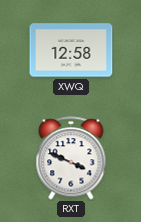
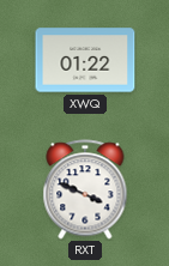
XWQ: 12:58 -> 01:22 (85, 60)
